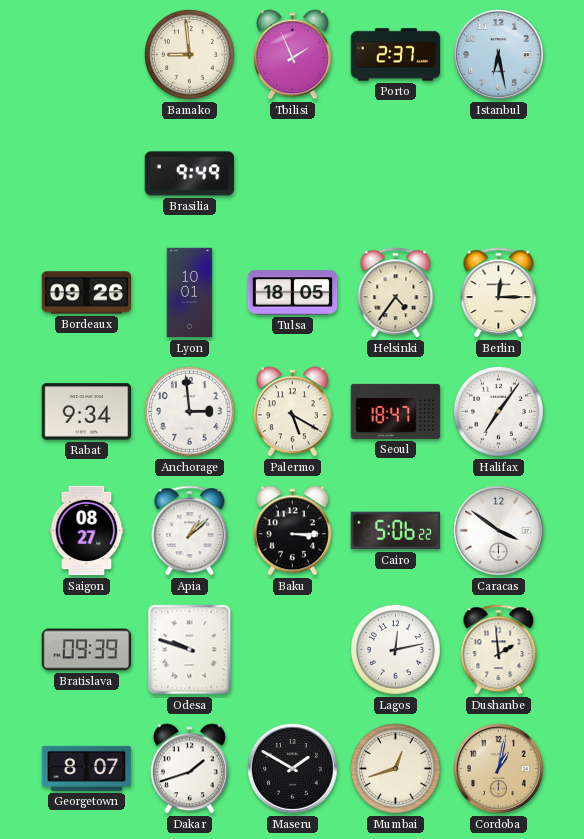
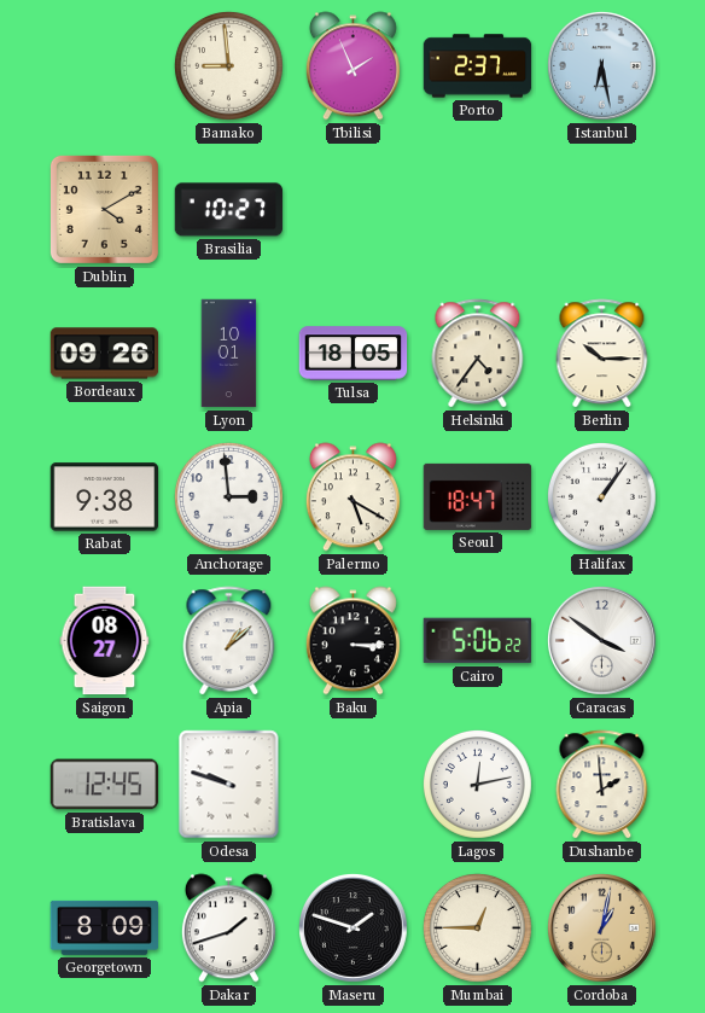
Dublin: none -> 4:10 (104, 209)
Brasilia: 9:49 -> 10:27 (229, 210)
Berlin: 12:15 -> 10:15 (602, 354)
Rabat: 9:34 -> 9:38 (105, 497)
Halifax: 7:06 -> 1:06 (601, 496)
Bratislava: 09:39 -> 12:45 (105, 785)
Georgetown: 8:07 -> 8:09 (105, 927)
Maseru: 1:50 -> 1:48 (353, 927)
Mumbai: 12:42 -> 12:45 (477, 927)
